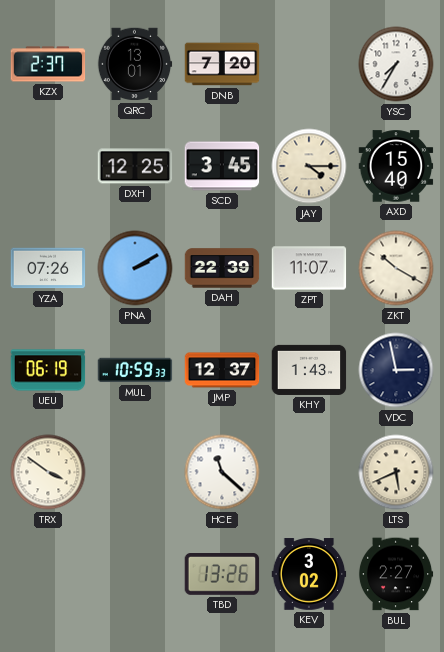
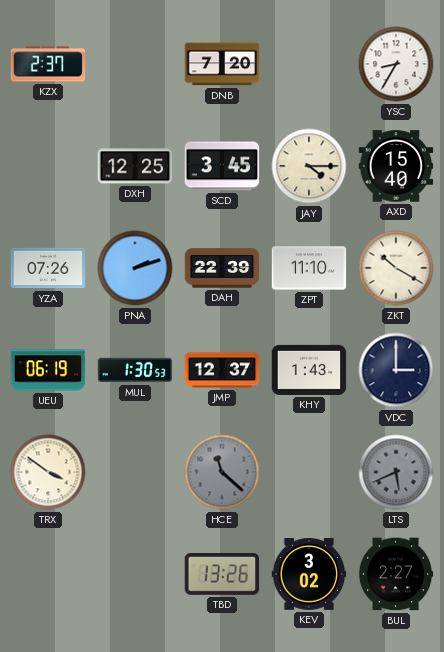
QRC: 13:01 -> none (135, 64)
YSC: 7:35 -> 8:35 (396, 64)
PNA: 2:10 -> 2:12 (135, 268)
ZPT: 11:07 -> 11:10 (309, 268)
MUL: 10:59 -> 1:30 (135, 370)
VDC: 2:58 -> 3:00 (396, 370)
HCE dial: white -> grey (222, 472)
LTS dial: cream -> grey (396, 472)
